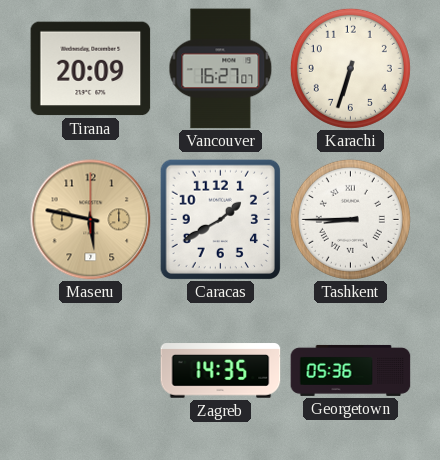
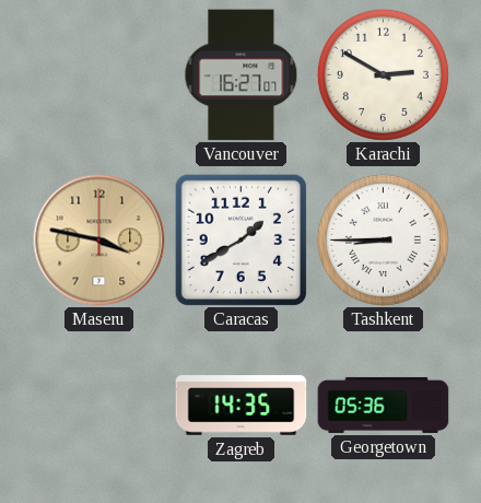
Tirana: 20:09 -> none (91, 69)
Karachi: 6:33 -> 2:50 (383, 74)
Maseru: 5:47 -> 3:47 (99, 241)
